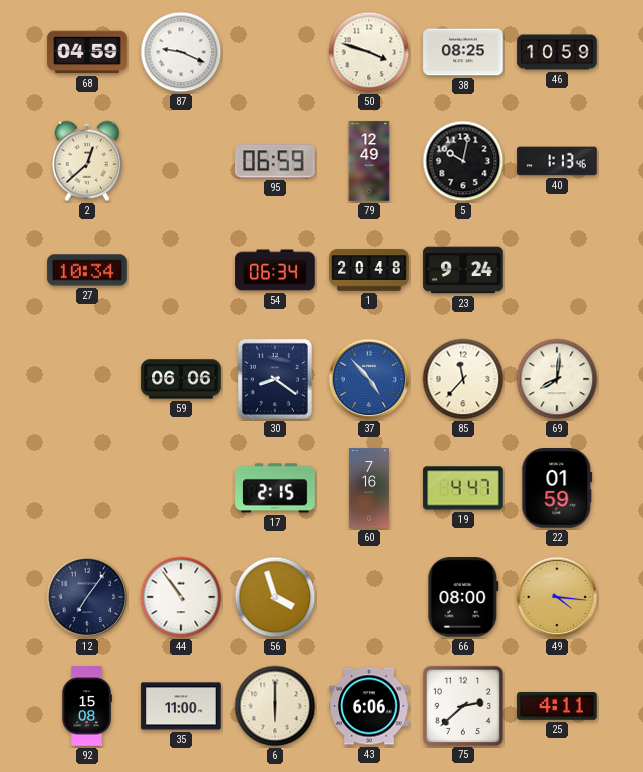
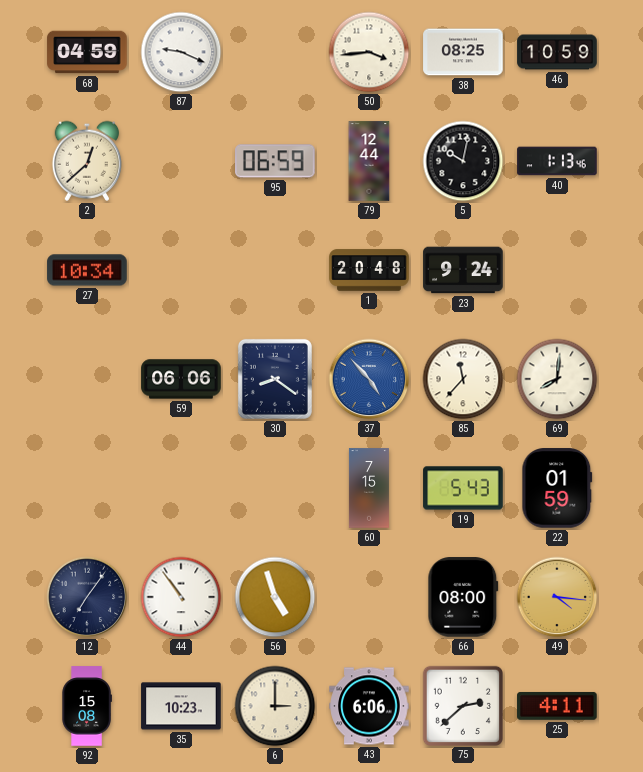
50: 3:48 -> 3:44 (369, 52)
79: 12:49 -> 12:44 (369, 161)
54: 06:34 -> none (275, 270)
17: 2:15 -> none (275, 488)
60: 7:16 -> 7:15 (369, 488)
19: 4:47 -> 5:43 (463, 488)
56: 3:57 -> 4:57 (275, 597)
35: 11:00 -> 10:23 (181, 706)
6: 6:00 -> 3:00 (275, 706)
